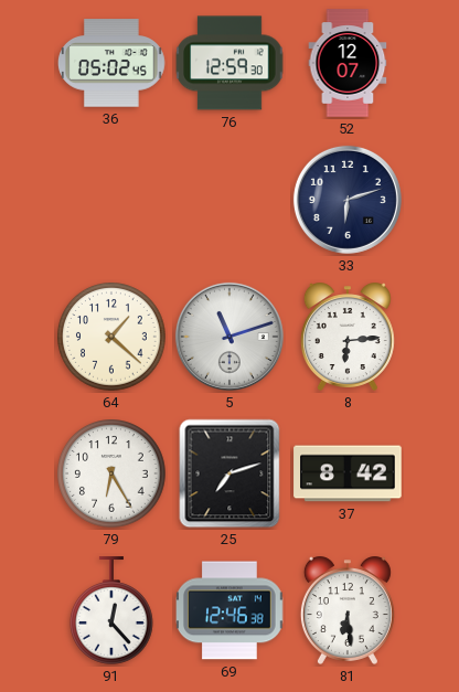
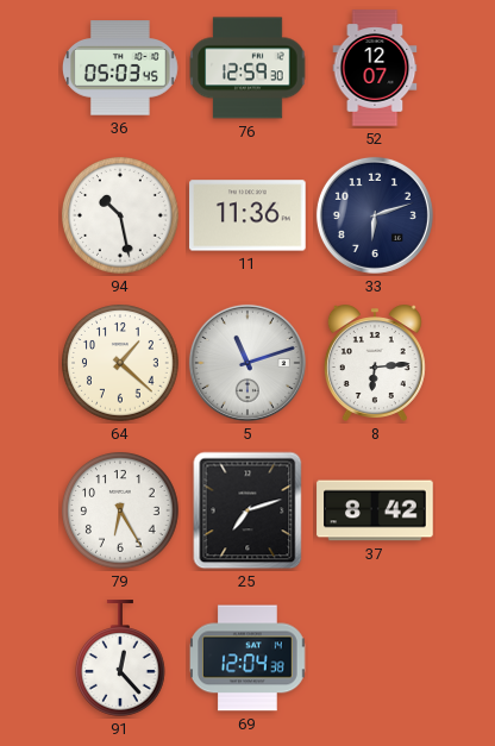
36: 05:02 -> 05:03 (121, 68)
94: none -> 10:28 (121, 217)
11: none -> 11:36 (248, 215)
69: 12:46 -> 12:04 (249, 658)
81: 6:29 -> none (348, 610)
